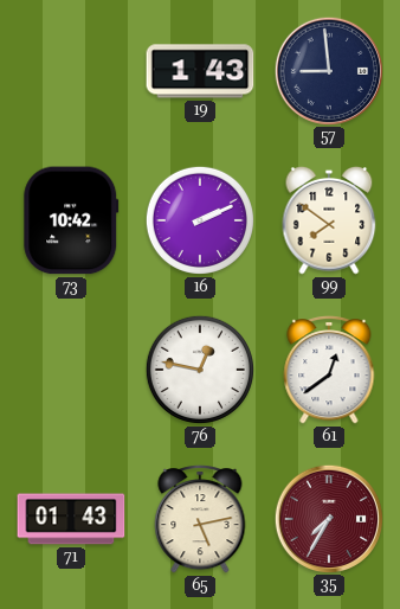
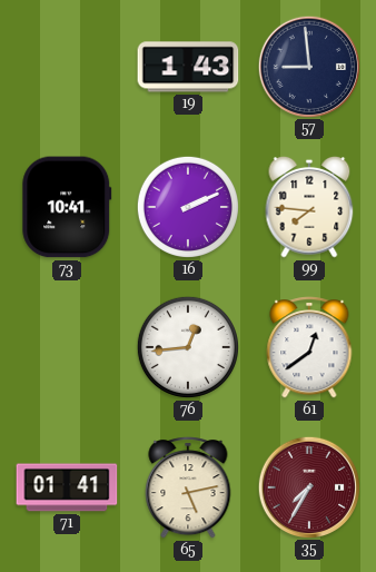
73: 10:42 -> 10:41 (67, 207)
99: 7:51 -> 7:46 (309, 207)
76: 12:47 -> 12:44 (188, 347)
71: 01:43 -> 01:41 (67, 487)
